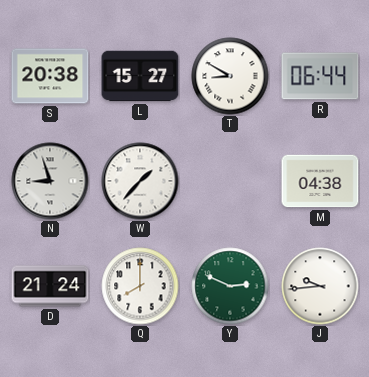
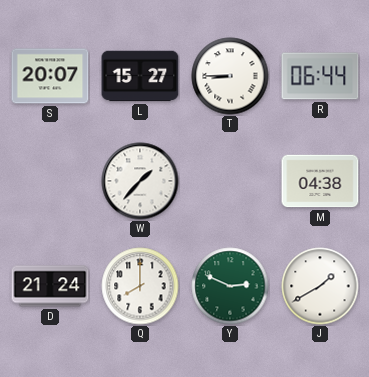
S: 20:38 -> 20:07 (50, 76)
T: 8:50 -> 8:45 (230, 76)
N: 8:57 -> none (50, 181)
J: 9:44 -> 1:40 (320, 286)
